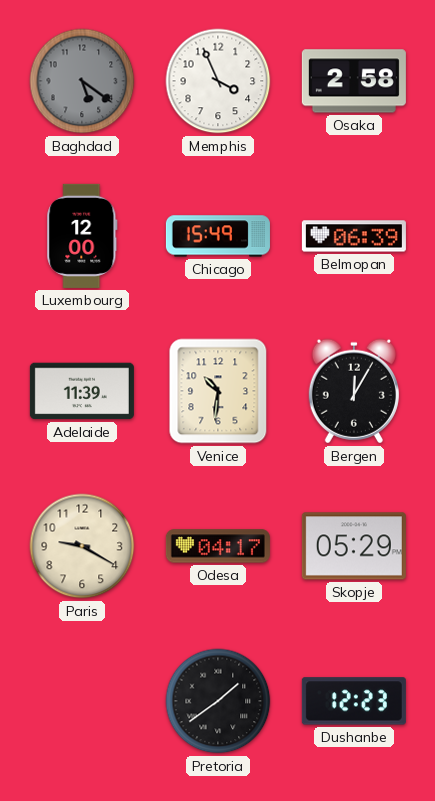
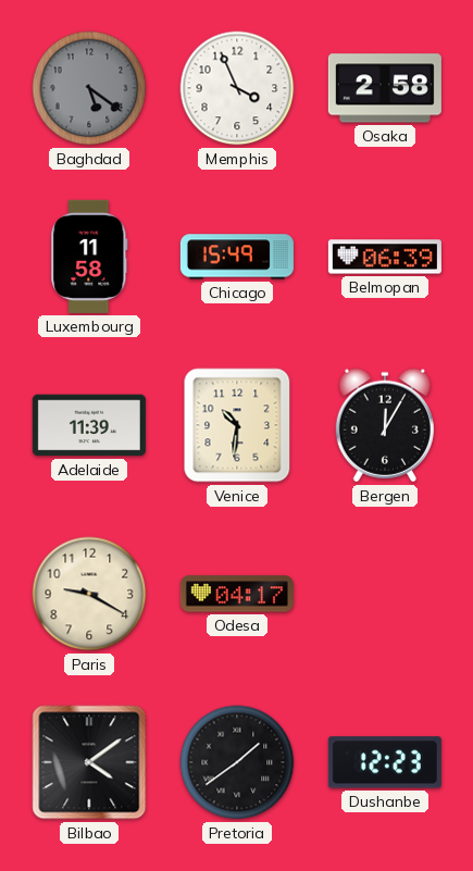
Luxembourg: 12:00 -> 11:58 (89, 257)
Skopje: 05:29 -> none (354, 546)
Bilbao: none -> 4:09 (89, 762)
